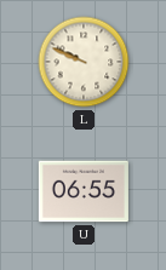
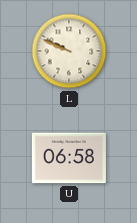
U: 06:55 -> 06:58 (69, 158)
